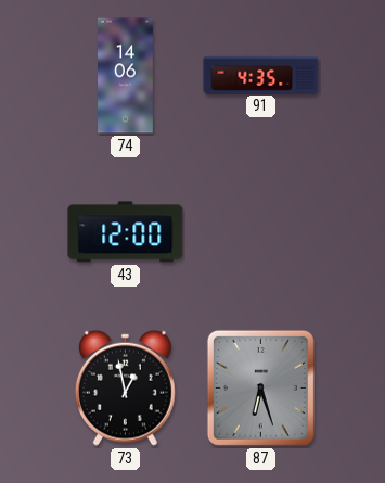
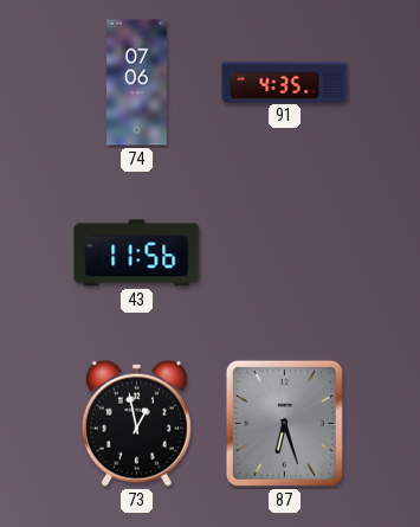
74: 14:06 -> 07:06 (137, 83)
43: 12:00 -> 11:56 (137, 253)
